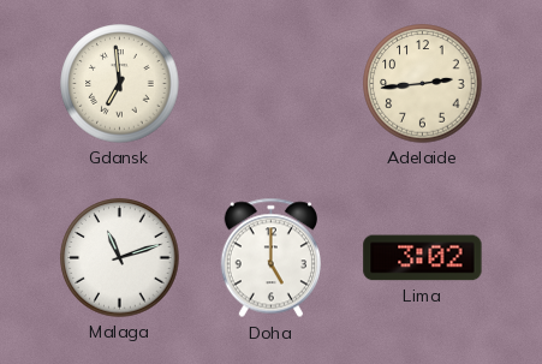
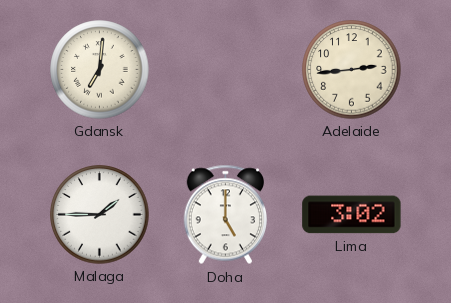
Gdansk: 6:59 -> 7:01 (100, 70)
Malaga: 11:12 -> 1:45 (100, 215)
